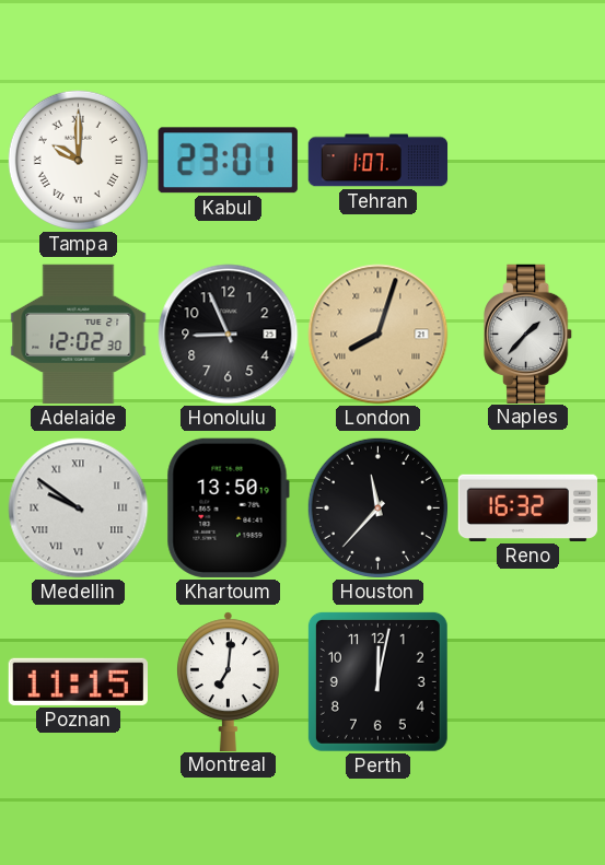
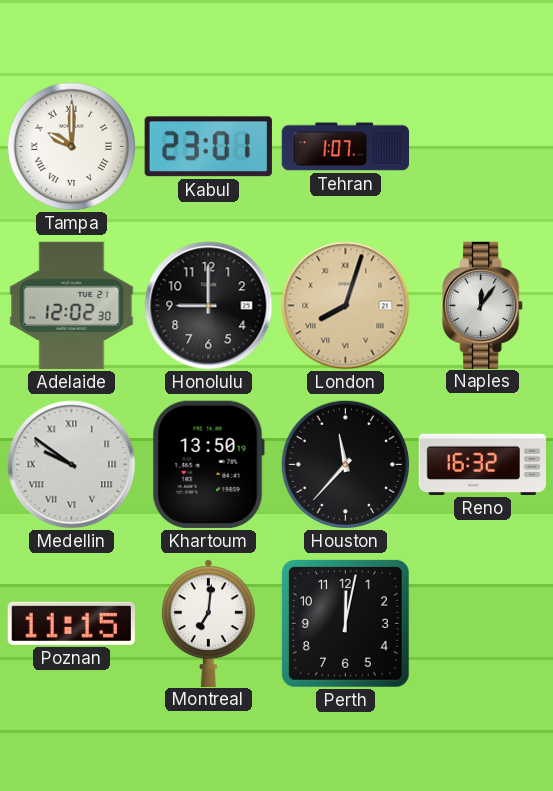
Honolulu: 8:56 -> 9:00 (209, 306)
Naples: 1:37 -> 12:06 (483, 305)
